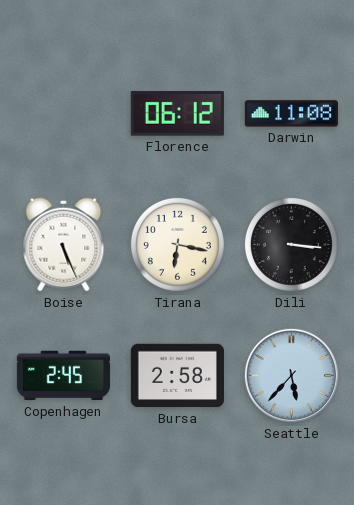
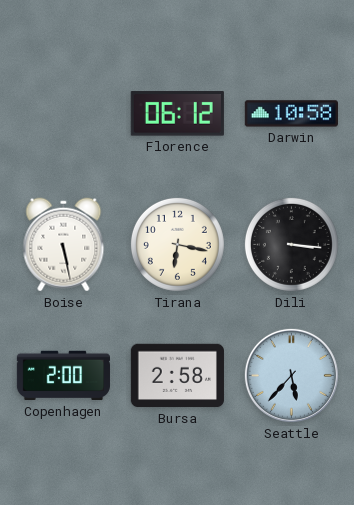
Darwin: 11:08 -> 10:58 (291, 114)
Boise: 5:26 -> 5:28 (64, 245)
Copenhagen: 2:45 -> 2:00 (63, 376)
